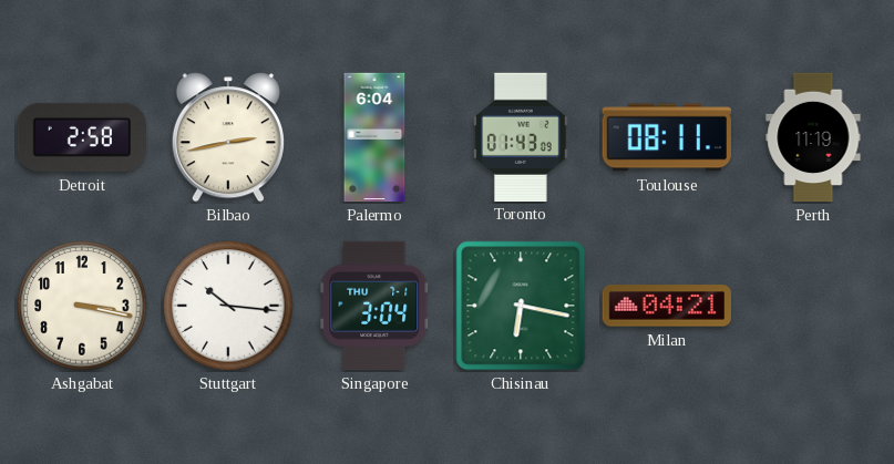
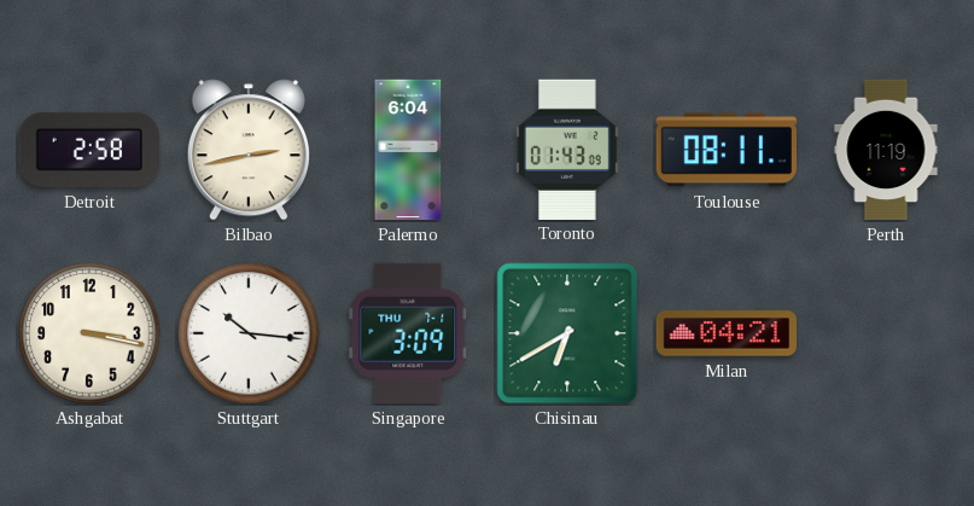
Singapore: 3:04 -> 3:09 (408, 333)
Chisinau: 6:17 -> 6:40 (567, 333)
